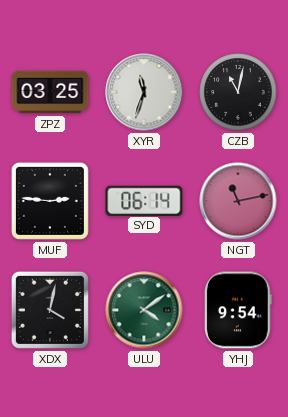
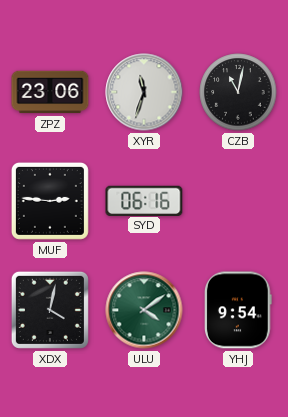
ZPZ: 03:25 -> 23:06 (50, 92)
SYD: 06:14 -> 06:16 (144, 200)
NGT: 11:13 -> none (238, 201)
